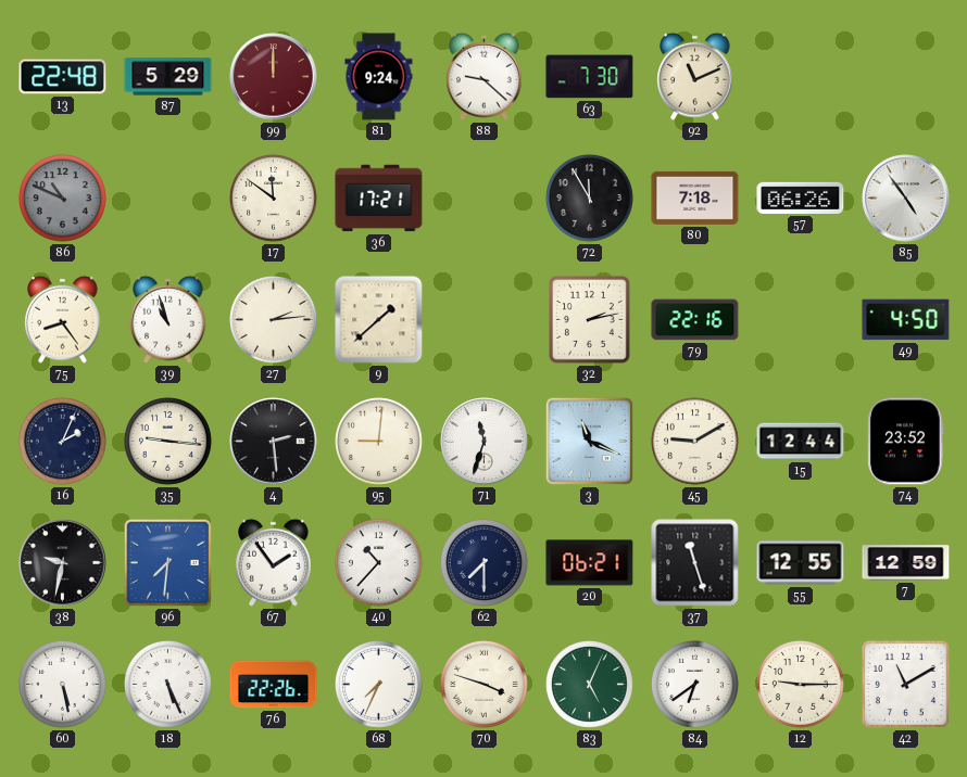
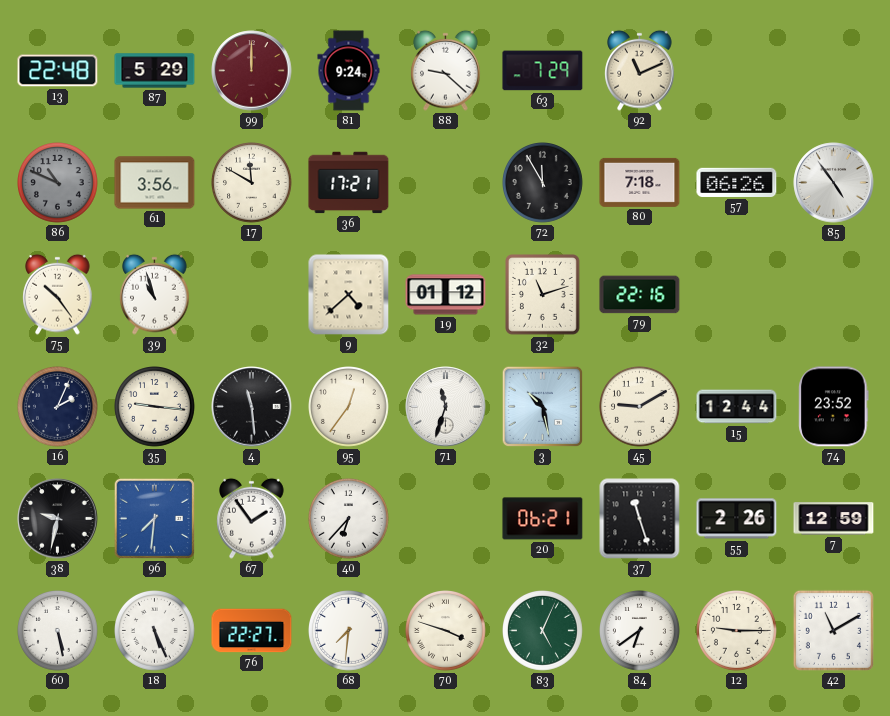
63: 7:30 -> 7:29 (543, 71)
61: none -> 3:56 (155, 183)
17: 11:51 -> 11:50 (252, 183)
75: 8:24 -> 10:24 (58, 294)
27: 2:14 -> none (274, 320)
9: 1:38 -> 4:38 (349, 295)
19: none -> 01:12 (446, 295)
32: 2:13 -> 11:12 (543, 295)
49: 4:50 -> none (906, 320)
4: 2:29 -> 11:29 (252, 407)
95: 9:01 -> 12:36 (349, 407)
3: 11:19 -> 10:28 (543, 407)
40: 10:37 -> 6:37 (349, 519)
62: 7:30 -> none (485, 563)
55: 12:55 -> 2:26 (737, 519)
76: 22:26 -> 22:27 (252, 631)
68: 7:34 -> 7:31 (349, 631)
